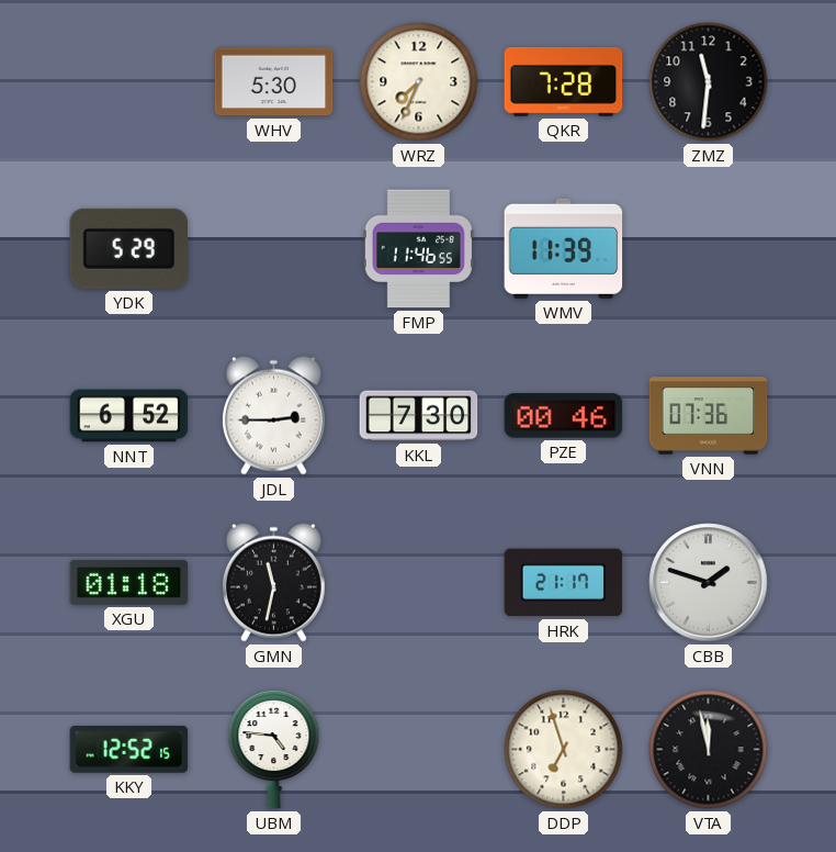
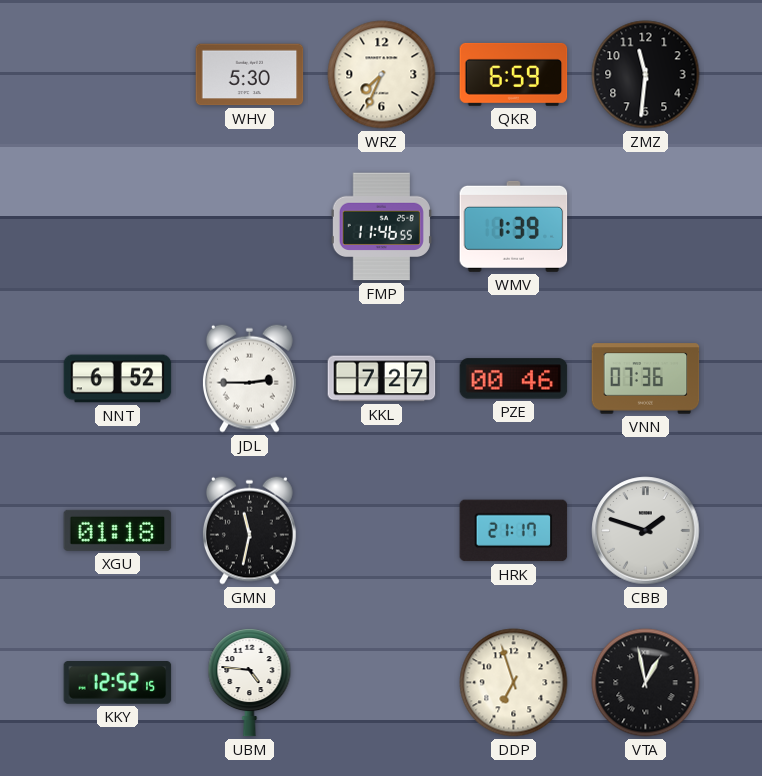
QKR: 7:28 -> 6:59 (514, 74)
YDK: 5:29 -> none (128, 248)
WMV: 11:39 -> 1:39 (514, 226)
KKL: 7:30 -> 7:27 (382, 379)
VTA: 11:58 -> 12:58 (646, 683)
